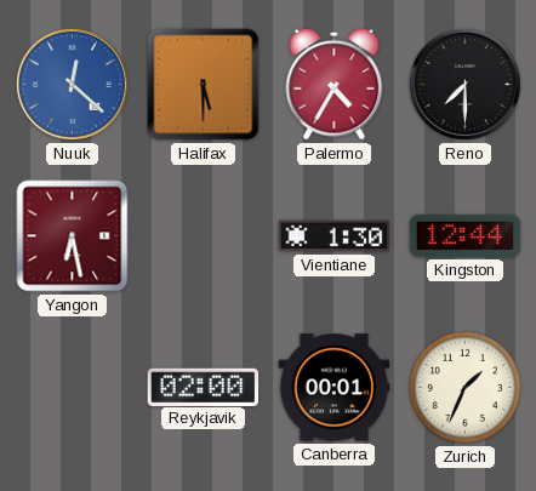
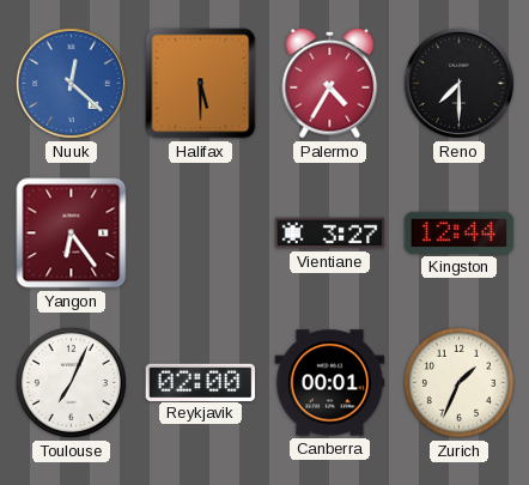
Yangon: 6:28 -> 6:24 (72, 234)
Vientiane: 1:30 -> 3:27 (330, 234)
Toulouse: none -> 7:04 (71, 382)
